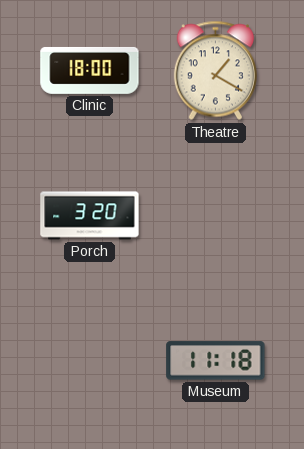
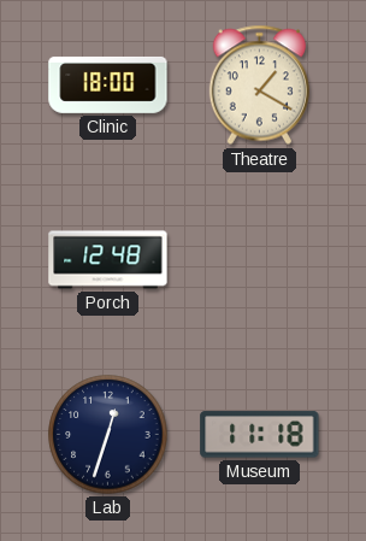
Porch: 3:20 -> 12:48 (108, 260)
Lab: none -> 12:33 (108, 435)
